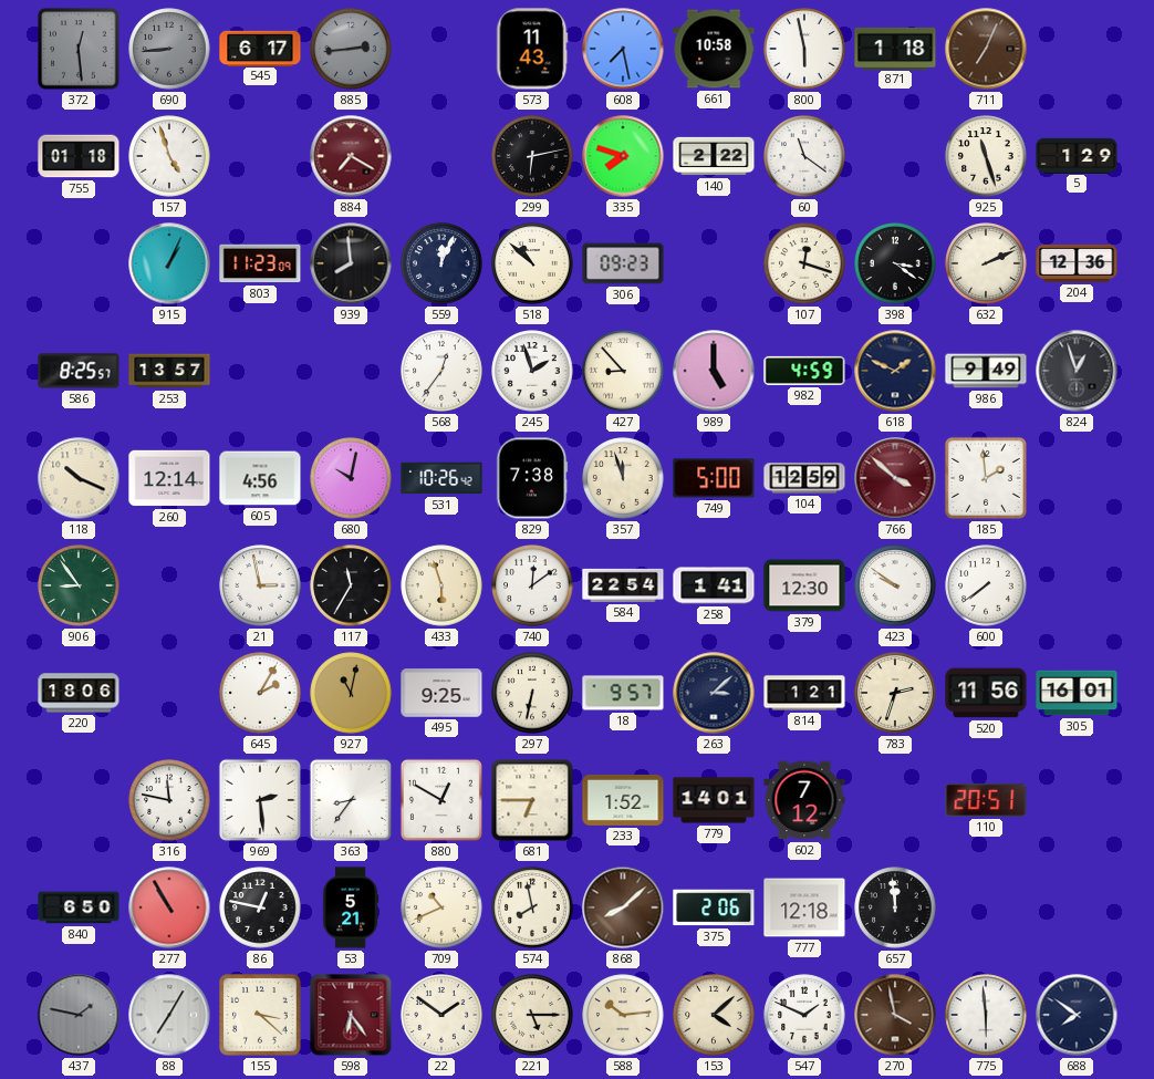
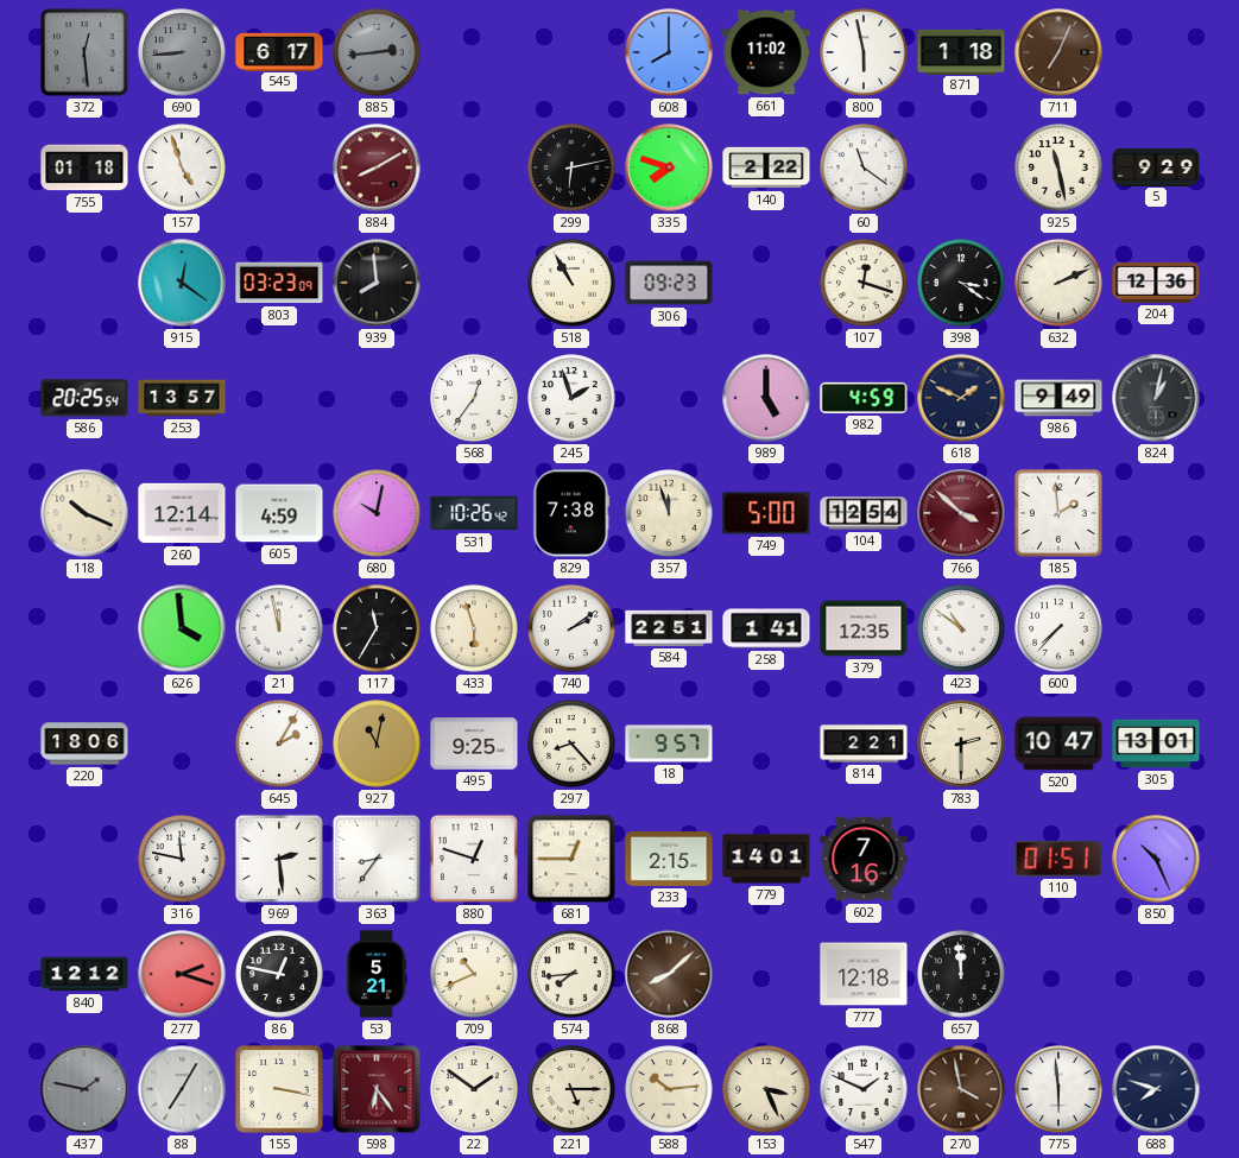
573: 11:43 -> none (532, 49)
608: 7:28 -> 8:00 (669, 52)
661: 10:58 -> 11:02 (766, 52)
884: 7:20 -> 8:10 (377, 167)
925: 11:27 -> 11:28 (1058, 167)
5: 1:29 -> 9:29 (1156, 166)
915: 1:04 -> 12:21 (182, 283)
803: 11:23 -> 03:23 (279, 283)
559: 12:04 -> none (441, 263)
518: 10:52 -> 10:55 (571, 283)
586: 8:25 -> 20:25 (84, 398)
427: 8:53 -> none (623, 371)
824: 12:57 -> 1:02 (1156, 398)
605: 4:56 -> 4:59 (279, 513)
104: 12:59 -> 12:54 (864, 513)
906: 8:54 -> none (79, 585)
626: none -> 3:59 (182, 628)
21: 2:58 -> 11:58 (279, 628)
740: 12:09 -> 2:09 (571, 628)
584: 22:54 -> 22:51 (669, 628)
379: 12:30 -> 12:35 (864, 628)
423: 9:51 -> 10:51 (961, 628)
600: 7:39 -> 7:37 (1058, 628)
297: 6:32 -> 8:23 (571, 743)
263: 3:08 -> none (714, 693)
814: 1:21 -> 2:21 (864, 743)
783: 2:33 -> 2:30 (961, 743)
520: 11:56 -> 10:47 (1058, 743)
305: 16:01 -> 13:01 (1156, 743)
880: 12:50 -> 12:48 (474, 859)
681: 6:45 -> 12:45 (571, 859)
233: 1:52 -> 2:15 (669, 859)
602: 7:12 -> 7:16 (864, 859)
110: 20:51 -> 01:51 (1058, 859)
850: none -> 10:26 (1156, 859)
840: 6:50 -> 12:12 (84, 974)
277: 10:55 -> 2:18 (182, 974)
574: 7:58 -> 7:44 (571, 974)
375: 2:06 -> none (714, 907)
155: 3:22 -> 3:17 (279, 1089)
153: 4:08 -> 3:26 (766, 1089)
688: 7:51 -> 7:48 (1156, 1089)
